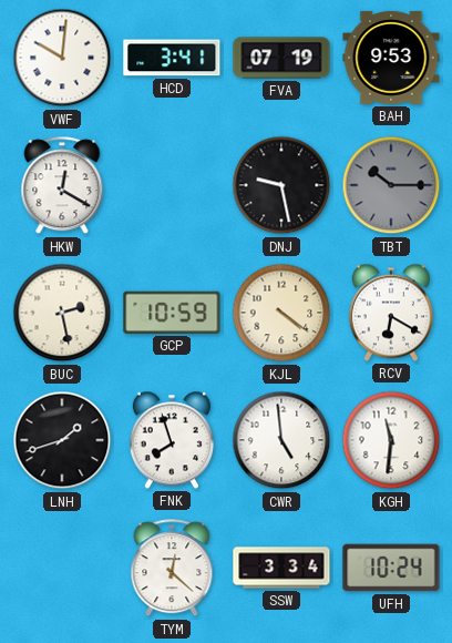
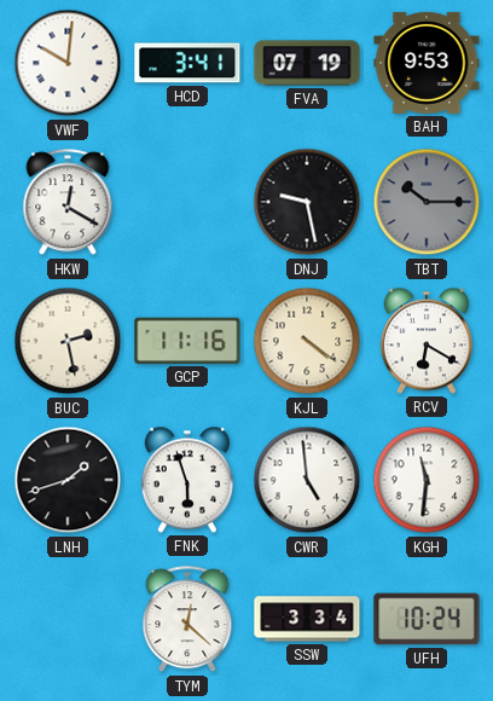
GCP: 10:59 -> 11:16 (187, 341)
FNK: 7:57 -> 5:57 (187, 480)
